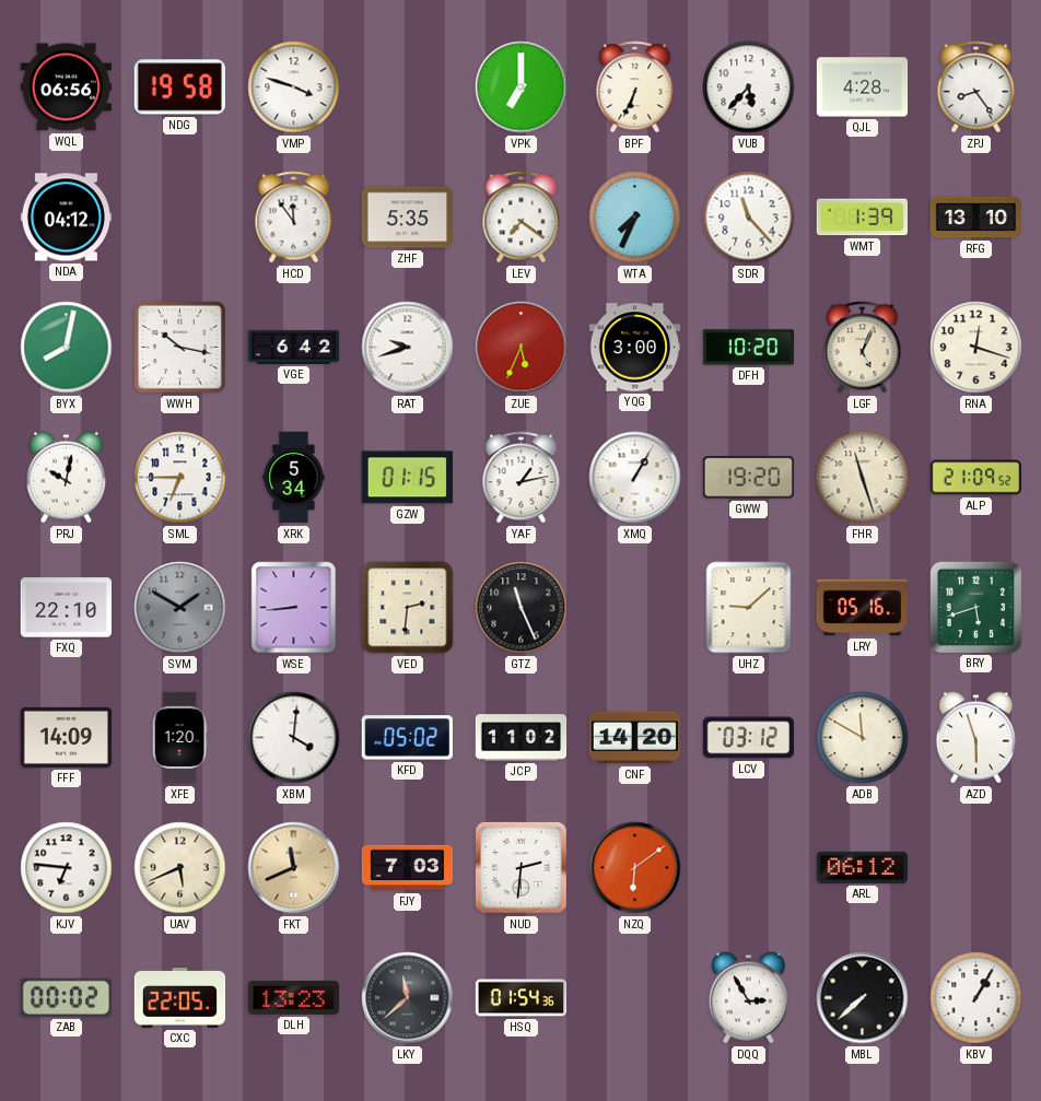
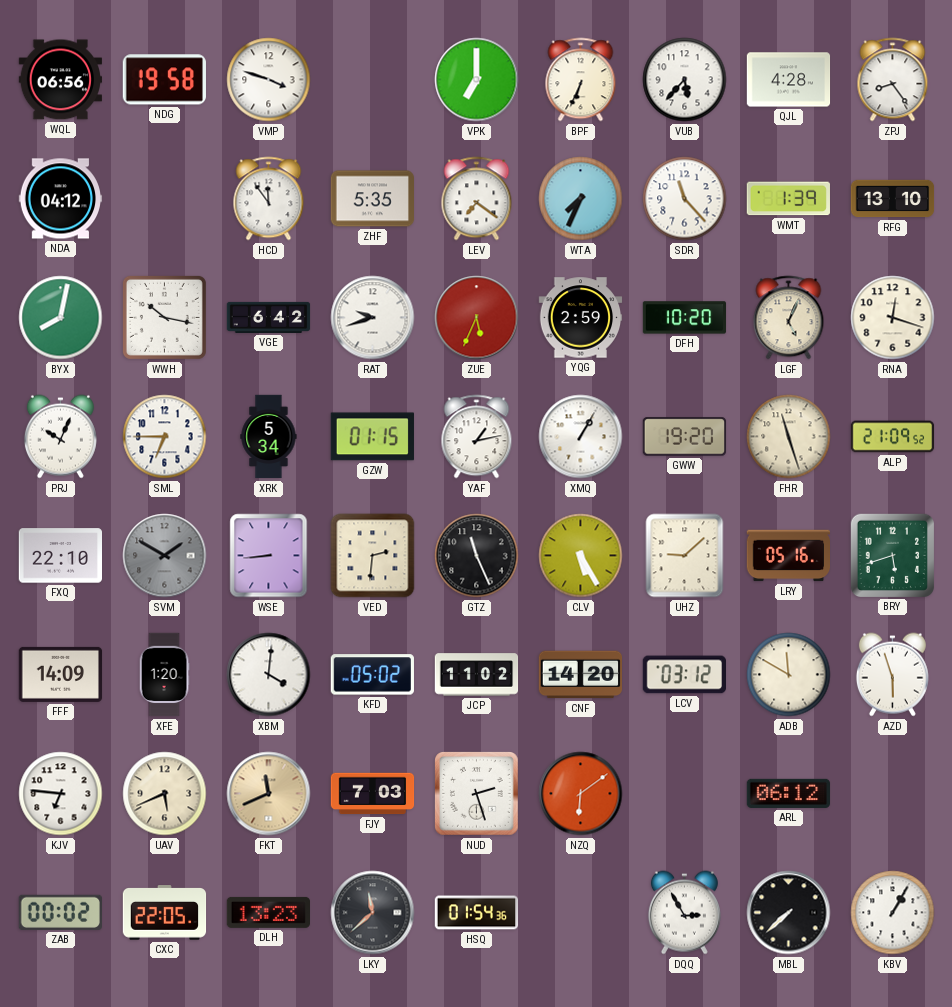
YQG: 3:00 -> 2:59 (581, 318)
PRJ: 10:02 -> 10:04 (60, 437)
CLV: none -> 5:25 (581, 556)
NUD: 2:31 -> 2:27 (477, 794)
